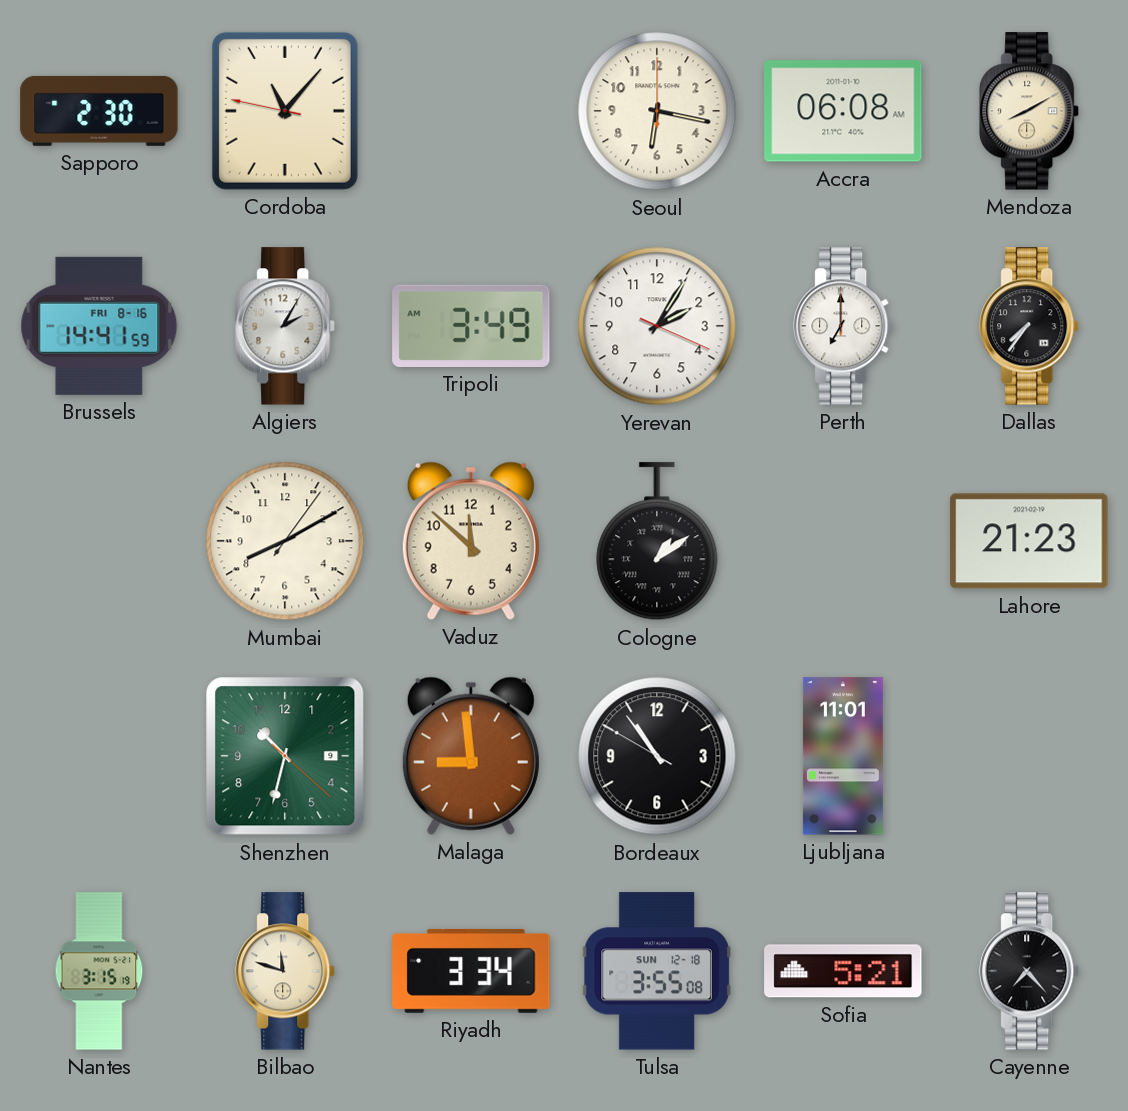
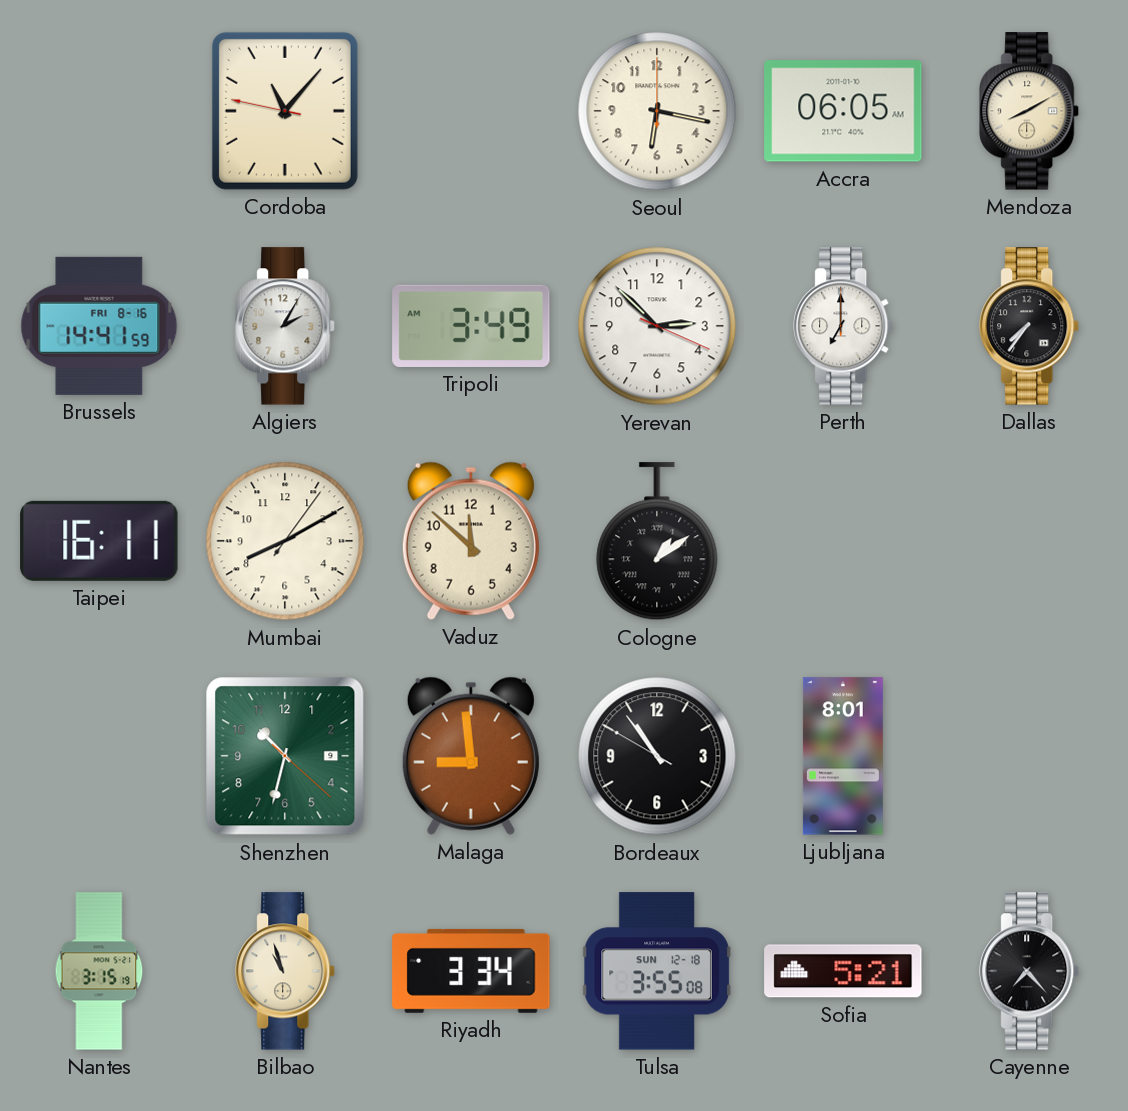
Sapporo: 2:30 -> none (99, 111)
Accra: 06:08 -> 06:05 (843, 111)
Yerevan: 2:05 -> 2:52 (657, 326)
Taipei: none -> 16:11 (99, 541)
Lahore: 21:23 -> none (1029, 541)
Ljubljana: 11:01 -> 8:01 (843, 756)
Bilbao: 11:48 -> 10:57 (286, 971)
